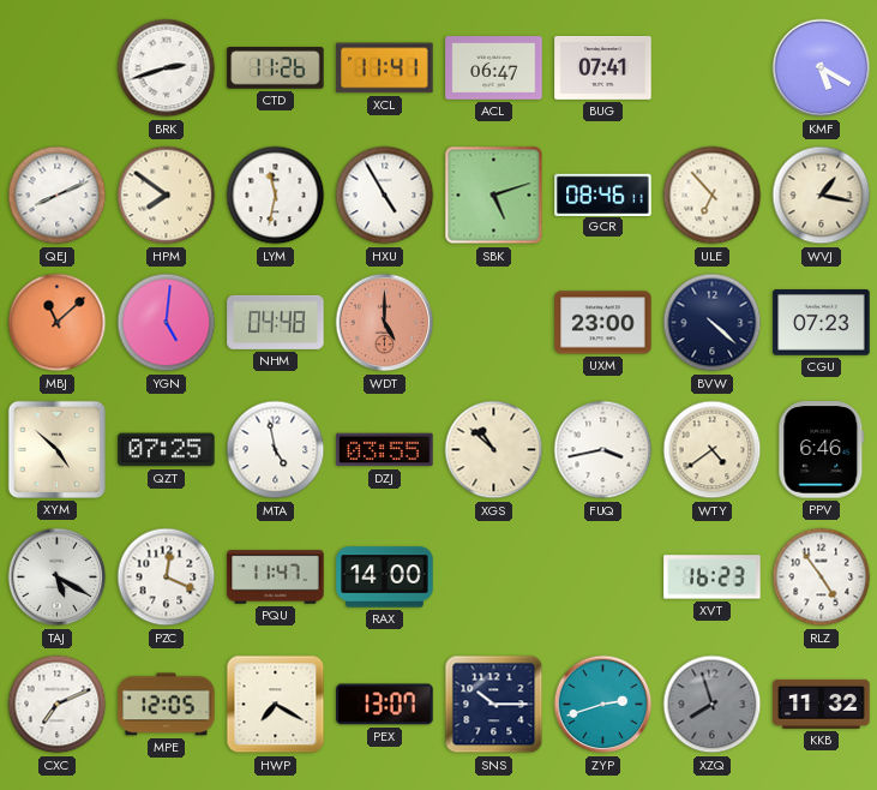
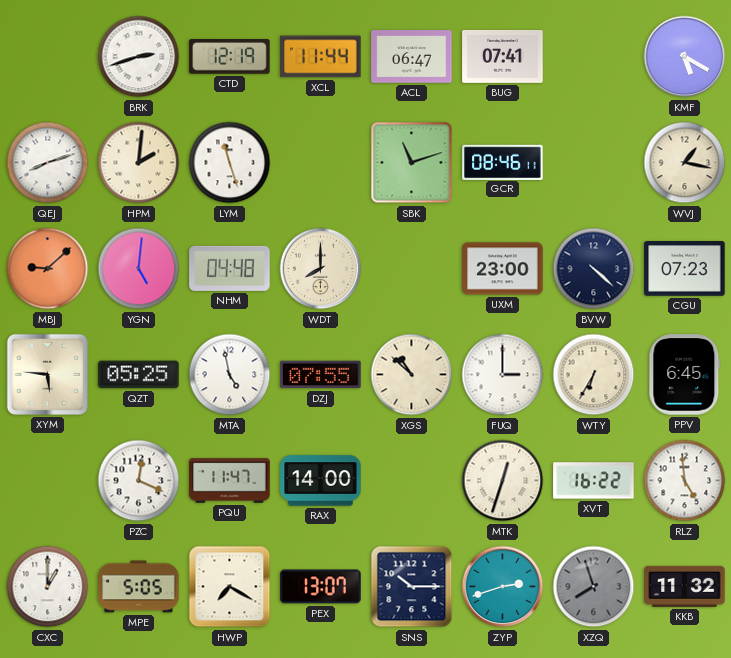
CTD: 11:26 -> 12:19 (230, 57)
XCL: 11:41 -> 11:44 (321, 57)
QEJ: 8:11 -> 8:12 (48, 163)
HPM: 7:51 -> 2:01 (139, 163)
LYM: 11:32 -> 11:27 (230, 163)
HXU: 4:55 -> none (385, 196)
SBK: 5:12 -> 11:12 (412, 163)
ULE: 6:53 -> none (713, 196)
MBJ: 11:08 -> 9:08 (48, 269)
WDT: 5:00 -> 8:00 (321, 269)
WDT dial: salmon -> cream (321, 269)
XYM: 4:52 -> 5:46 (47, 374)
QZT: 07:25 -> 05:25 (139, 375)
DZJ: 03:55 -> 07:55 (321, 375)
FUQ: 3:43 -> 3:00 (503, 375)
WTY: 4:39 -> 6:35 (594, 375)
PPV: 6:46 -> 6:45 (685, 375)
TAJ: 5:20 -> none (58, 577)
MTK: none -> 12:33 (503, 481)
XVT: 16:23 -> 16:22 (594, 481)
RLZ: 4:54 -> 4:59 (685, 481)
CXC: 7:11 -> 1:00 (48, 587)
MPE: 12:05 -> 5:05 (139, 587)
